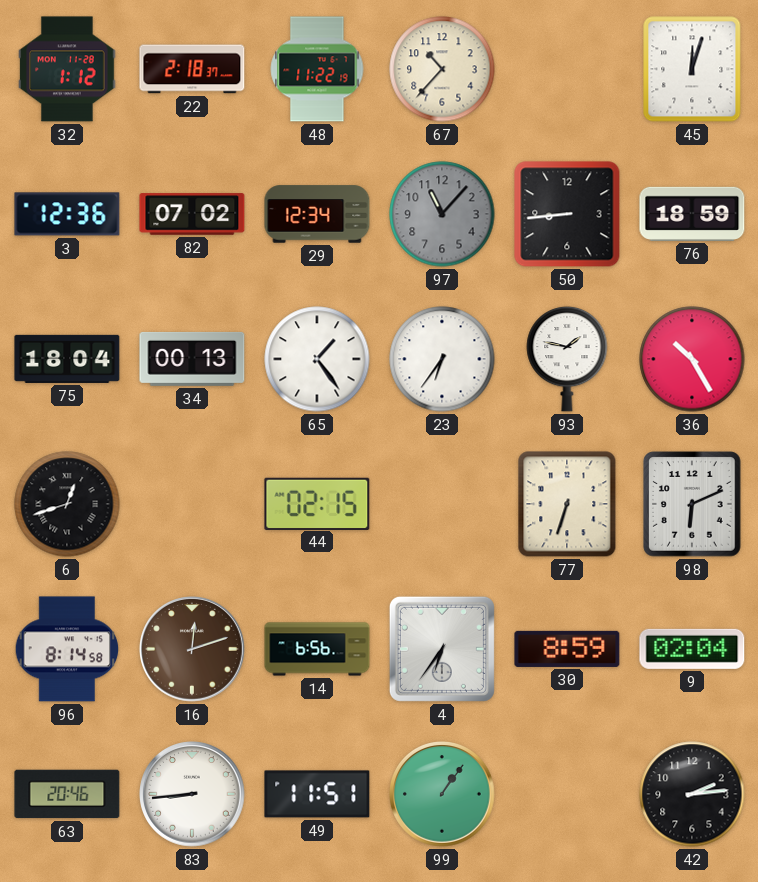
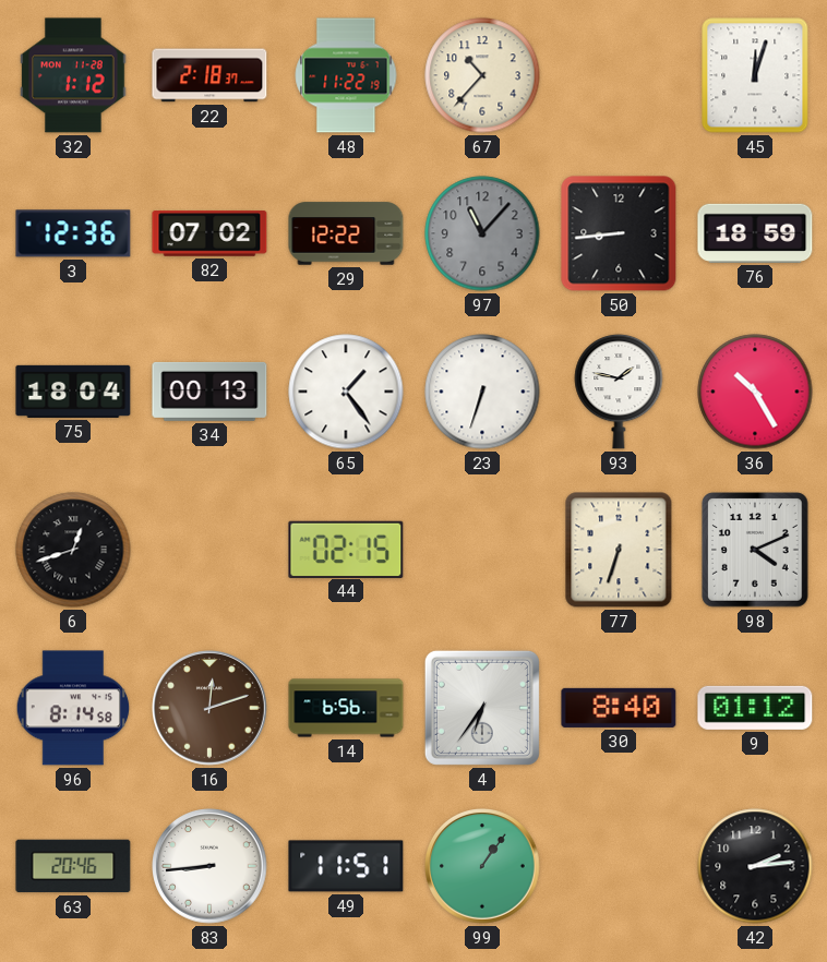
29: 12:34 -> 12:22 (346, 233)
23: 6:36 -> 6:33 (482, 392)
98: 6:11 -> 4:11 (755, 550)
30: 8:59 -> 8:40 (619, 708)
9: 02:04 -> 01:12 (755, 708)
